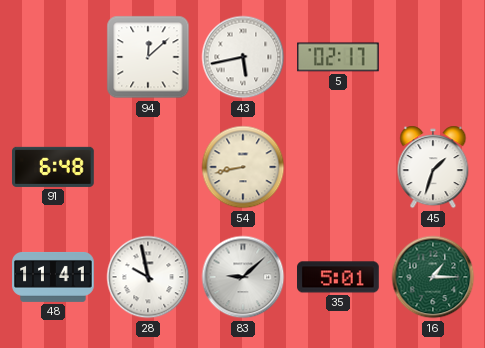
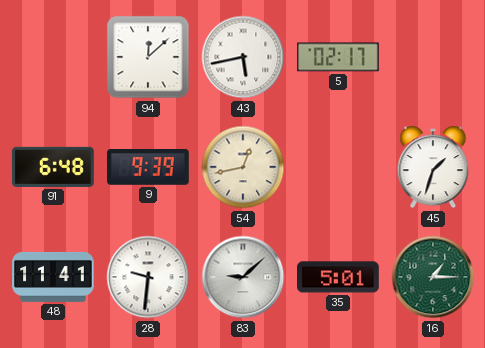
9: none -> 9:39 (148, 167)
54: 8:43 -> 12:43 (243, 167)
28: 9:58 -> 9:31 (148, 277)
